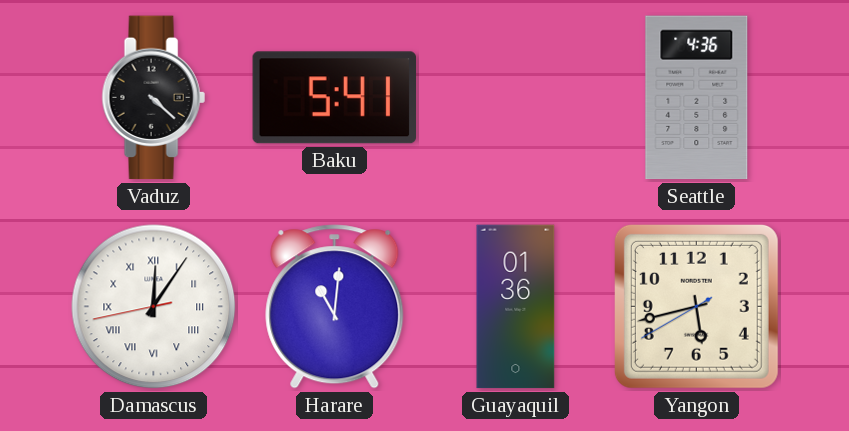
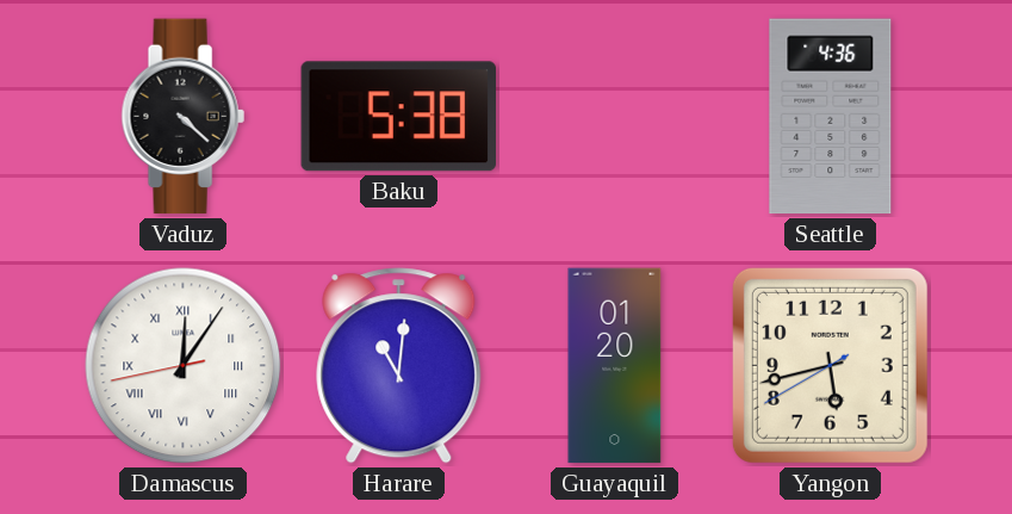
Baku: 5:41 -> 5:38 (398, 117)
Guayaquil: 01:36 -> 01:20 (615, 366)
